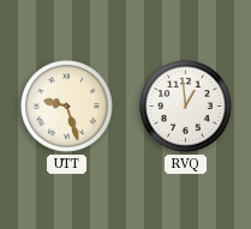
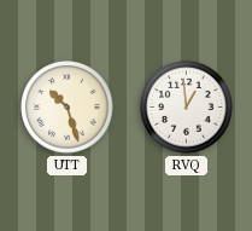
UTT: 9:27 -> 10:27 (68, 108)
